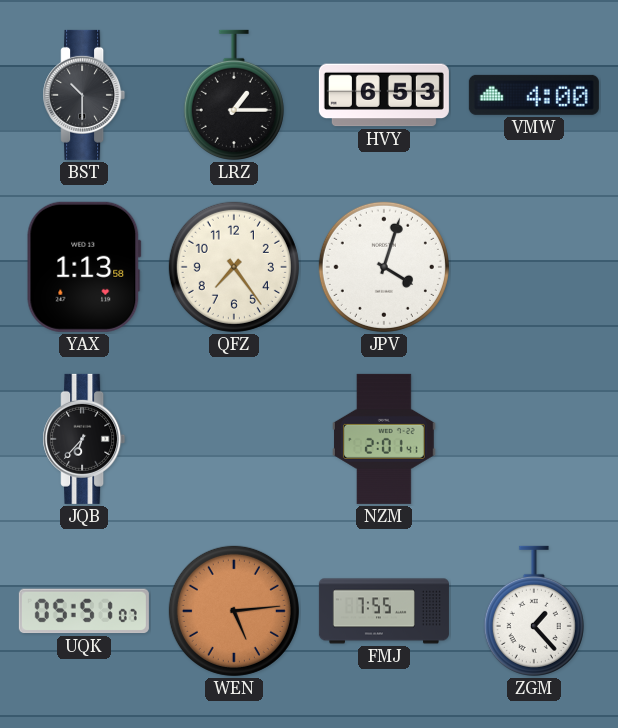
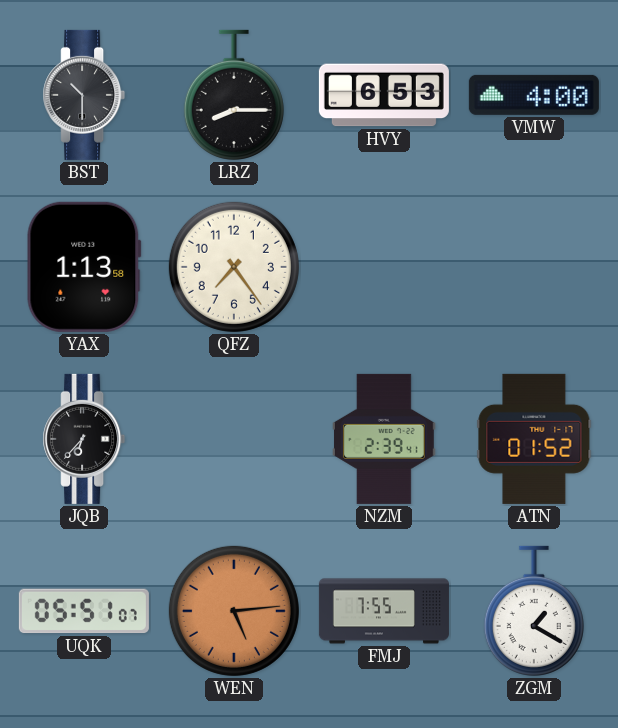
LRZ: 1:15 -> 8:15 (234, 95)
JPV: 4:03 -> none (384, 267)
NZM: 2:01 -> 2:39 (385, 439)
ATN: none -> 01:52 (534, 439)
ZGM: 1:23 -> 1:20 (534, 611)
